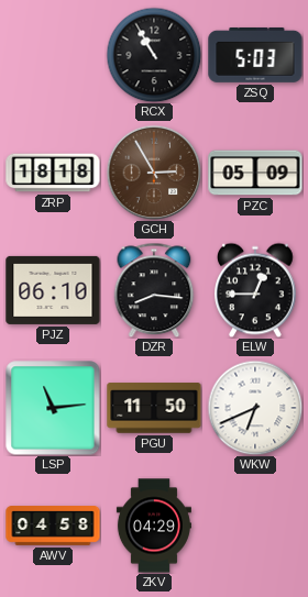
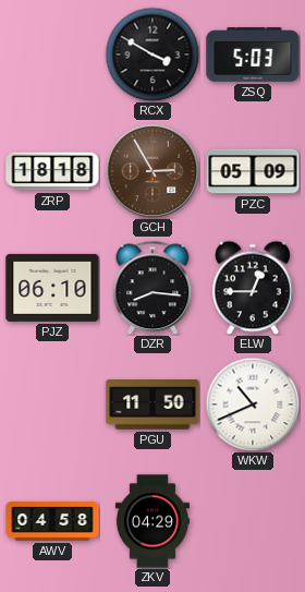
RCX: 10:55 -> 3:50 (152, 55)
LSP: 11:14 -> none (53, 408)
WKW: 6:41 -> 10:41 (253, 404)
